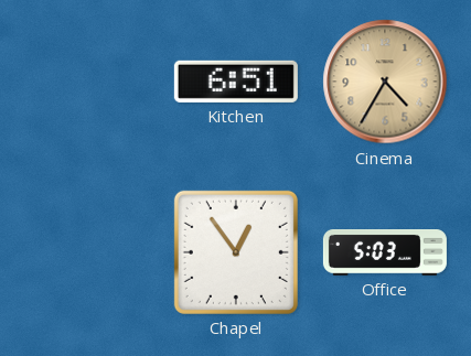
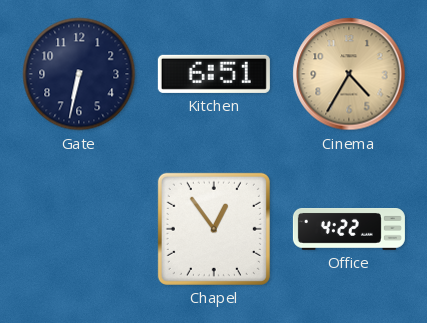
Gate: none -> 6:32 (79, 74)
Office: 5:03 -> 4:22 (349, 230)
